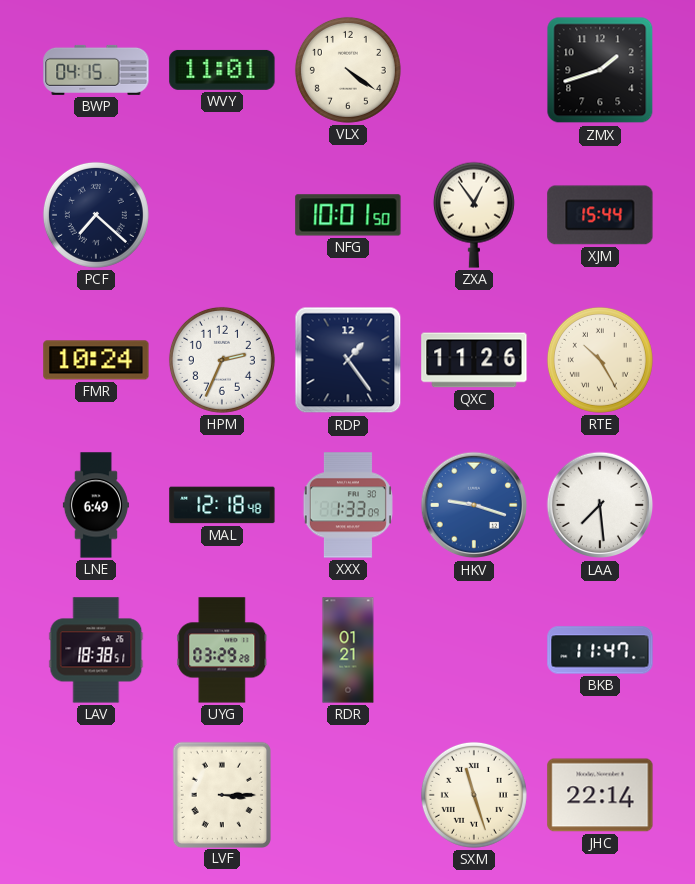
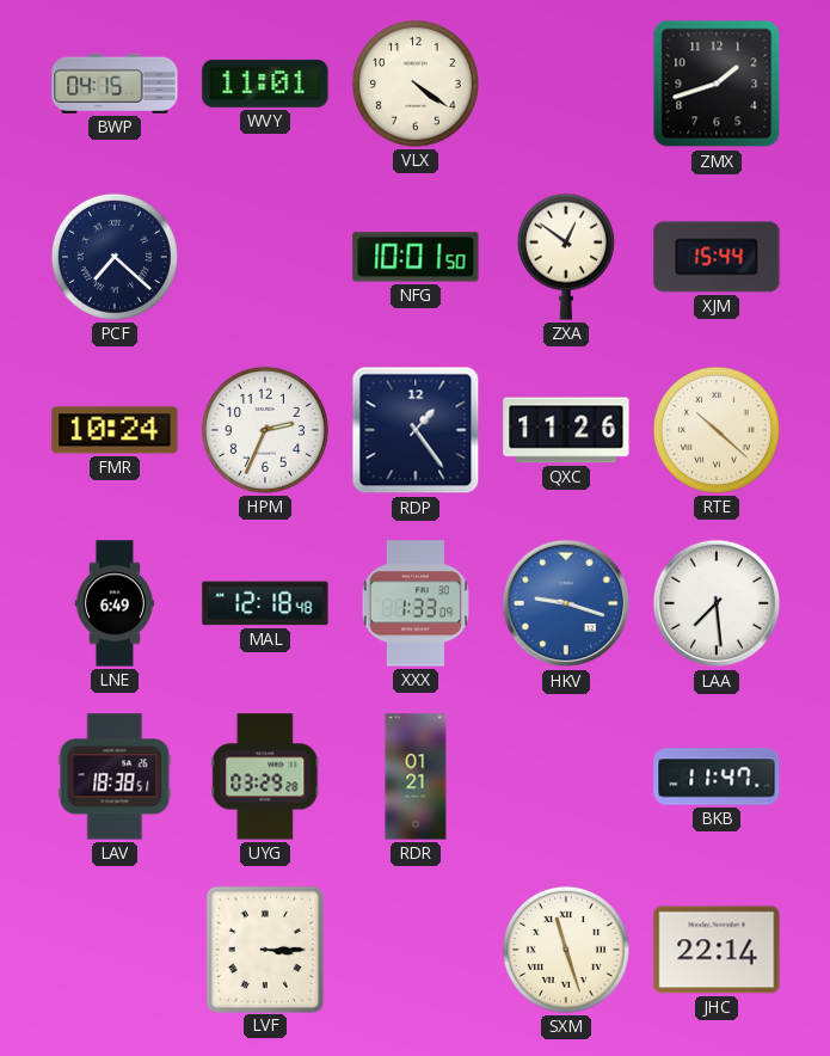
ZXA: 12:54 -> 12:51 (566, 257)
RTE: 10:25 -> 10:22 (717, 430)
